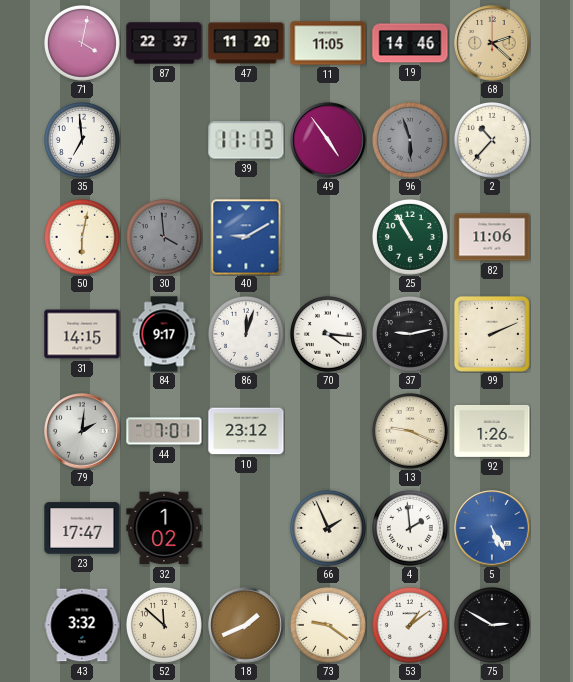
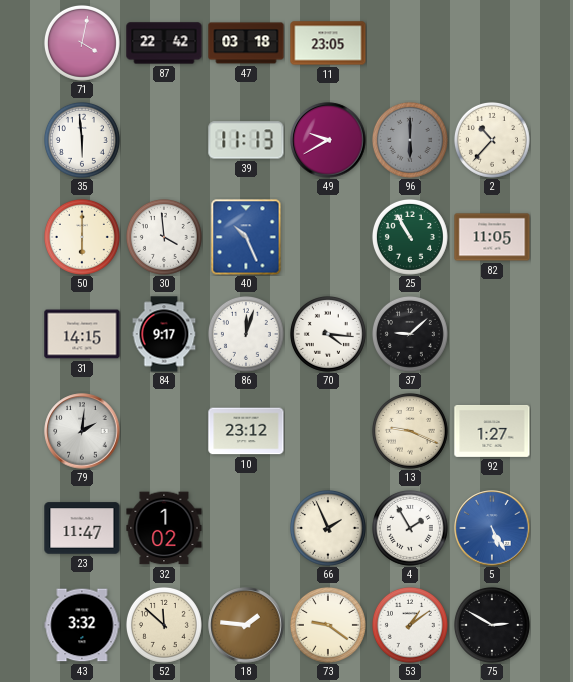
87: 22:37 -> 22:42 (164, 43)
47: 11:20 -> 03:18 (246, 43)
11: 11:05 -> 23:05 (328, 43)
19: 14:46 -> none (410, 43)
68: 2:22 -> none (492, 43)
35: 6:59 -> 5:59 (82, 140)
49: 4:54 -> 9:40 (328, 140)
96: 5:57 -> 6:00 (410, 140)
50: 6:02 -> 6:00 (82, 237)
30 dial: grey -> white (164, 237)
40: 9:10 -> 10:26 (246, 237)
82: 11:06 -> 11:05 (492, 237)
37: 9:13 -> 9:08 (410, 334)
99: 2:11 -> none (492, 334)
44: 7:01 -> none (164, 431)
92: 1:26 -> 1:27 (492, 431)
23: 17:47 -> 11:47 (82, 528)
4: 1:59 -> 1:55 (410, 528)
18: 1:41 -> 1:46 (246, 625)
